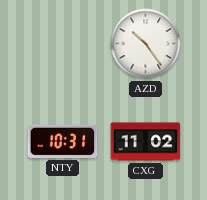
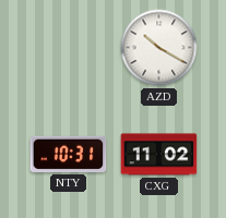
AZD: 10:24 -> 10:20 (159, 48)
